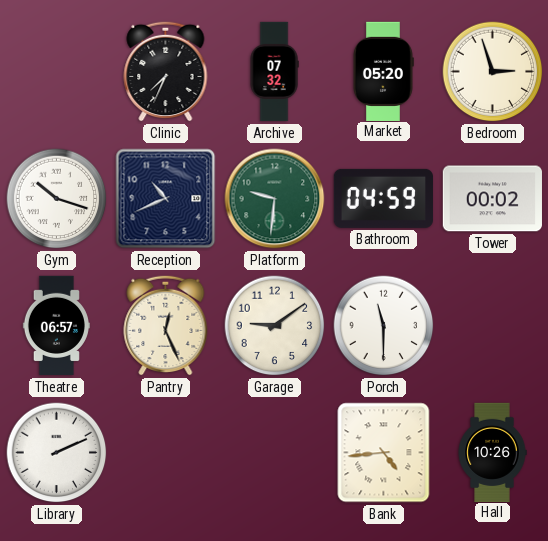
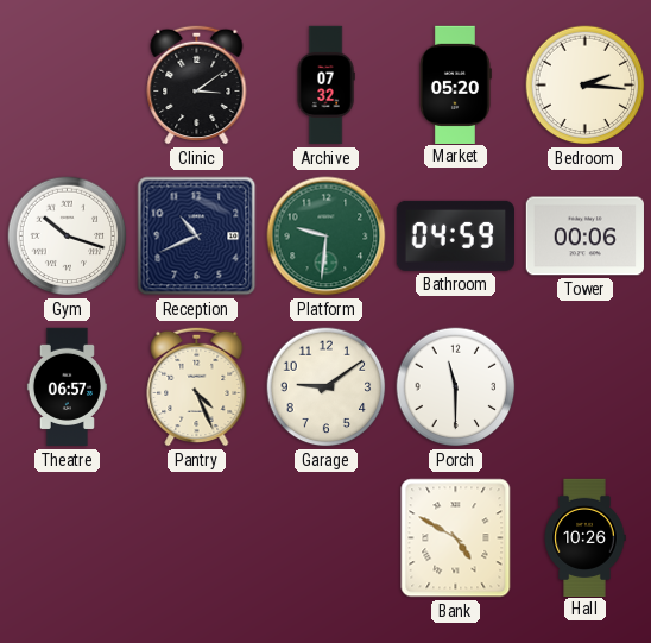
Clinic: 7:34 -> 3:09 (197, 84)
Bedroom: 2:57 -> 2:16 (586, 86)
Tower: 00:02 -> 00:06 (584, 237)
Pantry: 12:26 -> 4:26 (197, 386)
Library: 2:11 -> none (57, 453)
Bank: 4:44 -> 4:50 (456, 538)
